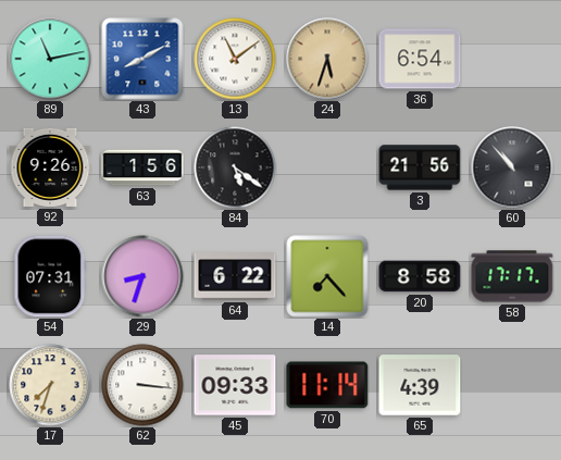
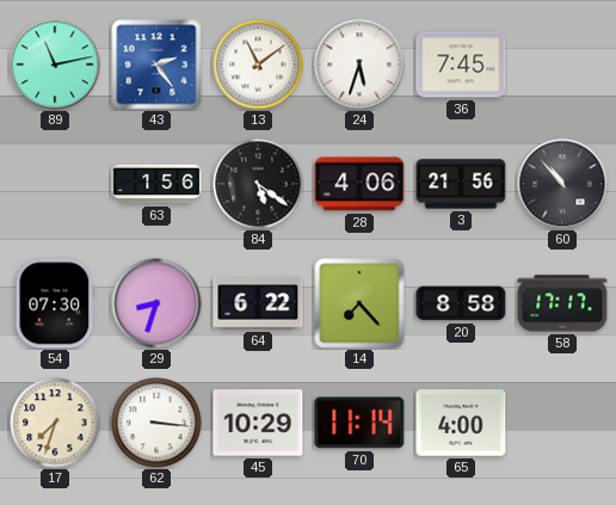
43: 8:10 -> 2:24 (156, 64)
24 dial: champagne -> white (359, 64)
36: 6:54 -> 7:45 (461, 64)
92: 9:26 -> none (50, 167)
28: none -> 4:06 (359, 184)
54: 07:31 -> 07:30 (55, 303)
45: 09:33 -> 10:29 (258, 423)
65: 4:39 -> 4:00 (461, 423)
